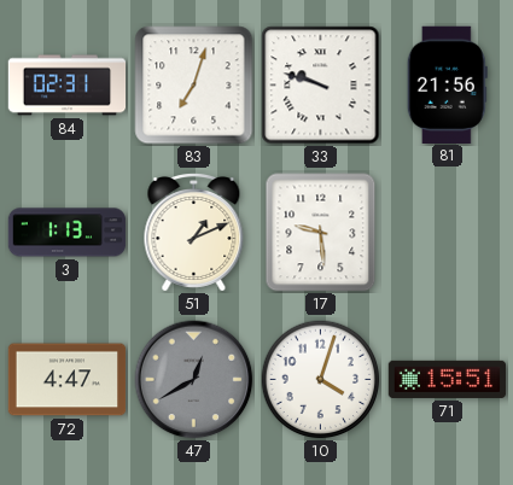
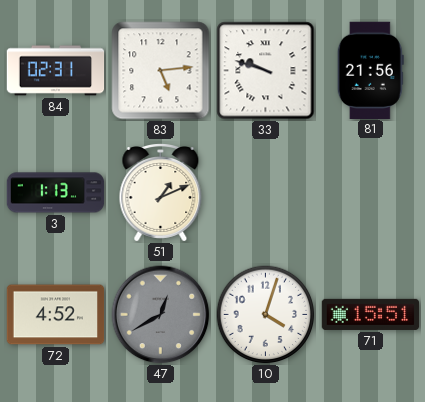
83: 7:03 -> 5:14 (161, 71)
17: 9:29 -> none (321, 233)
72: 4:47 -> 4:52 (56, 315)
